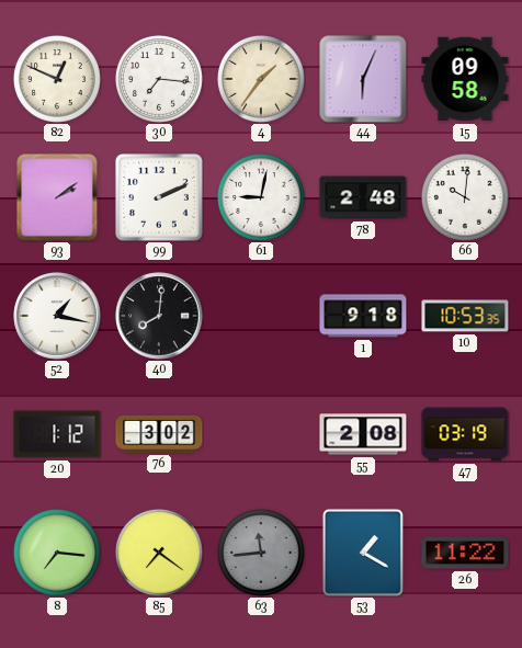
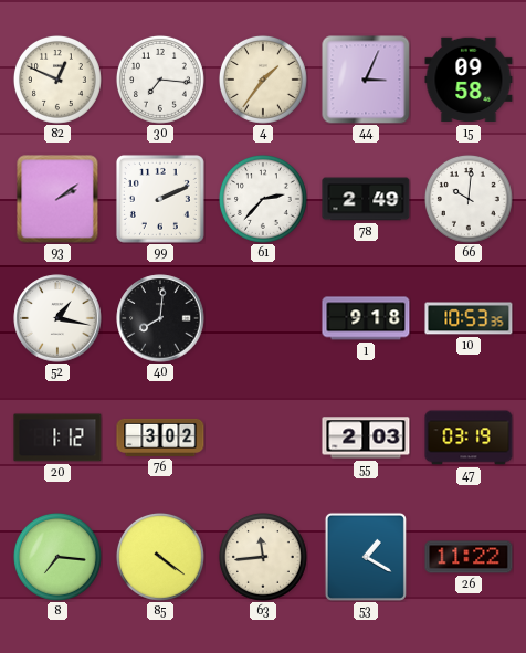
44: 6:04 -> 3:04 (366, 80)
61: 9:02 -> 2:37 (263, 199)
78: 2:48 -> 2:49 (366, 199)
55: 2:08 -> 2:03 (366, 438)
85: 7:21 -> 4:21 (160, 557)
63 dial: grey -> cream (263, 557)
